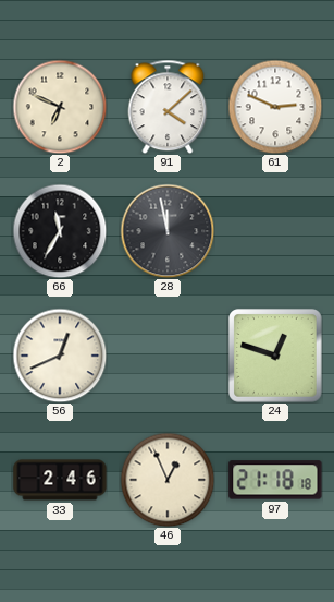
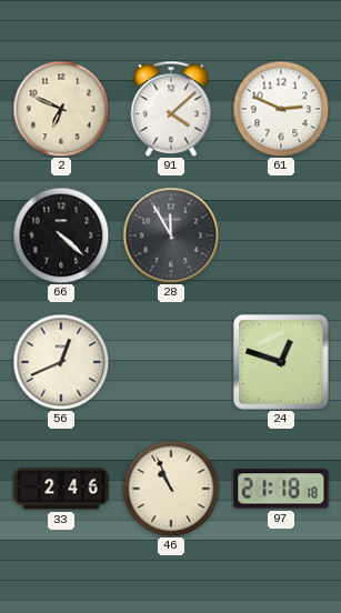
66: 11:35 -> 4:22 (61, 235)
28: 11:58 -> 11:55 (171, 235)
46: 12:56 -> 10:56 (171, 489)
